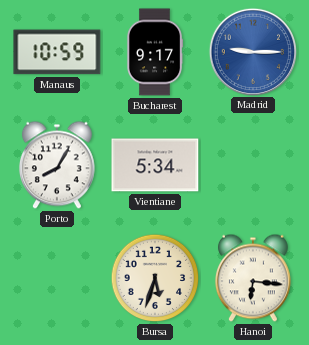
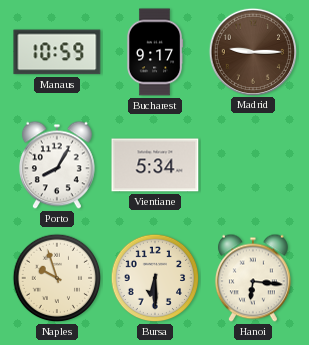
Madrid dial: blue -> brown (252, 51)
Naples: none -> 9:57 (57, 278)
Bursa: 5:33 -> 6:30 (155, 278)
